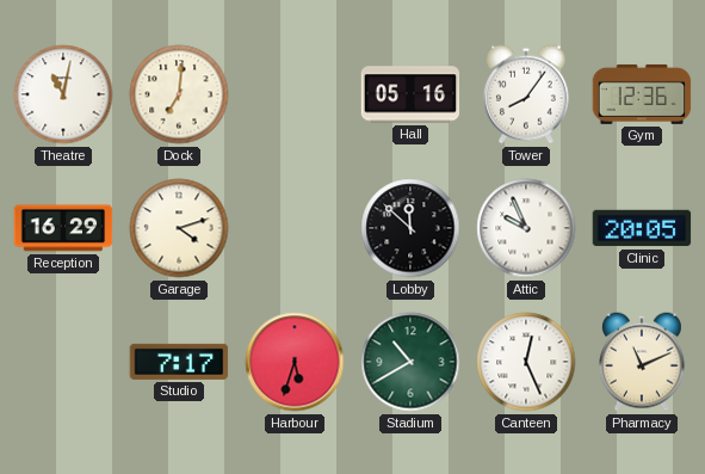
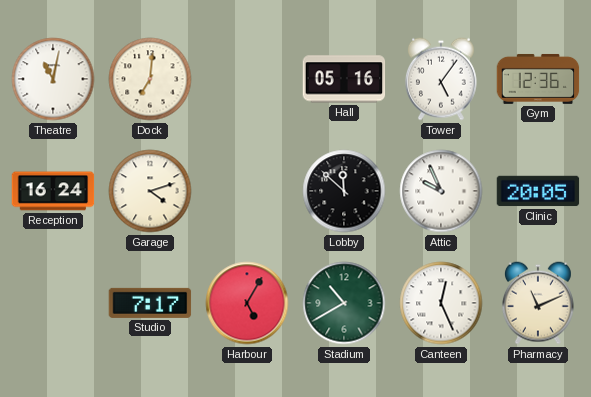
Tower: 8:06 -> 5:06 (441, 79)
Reception: 16:29 -> 16:24 (53, 191)
Harbour: 5:33 -> 5:05 (247, 303)
